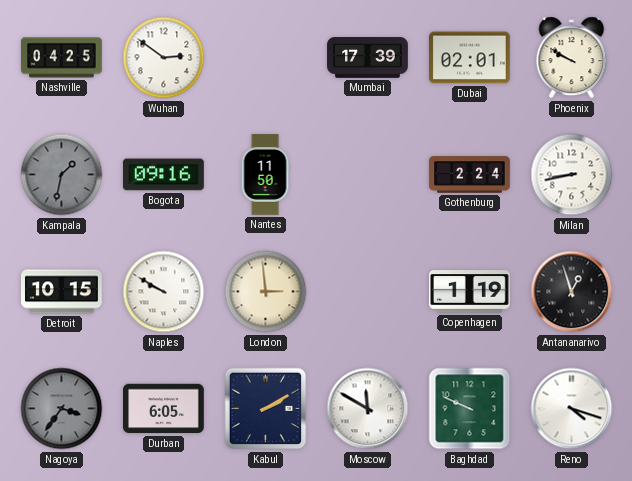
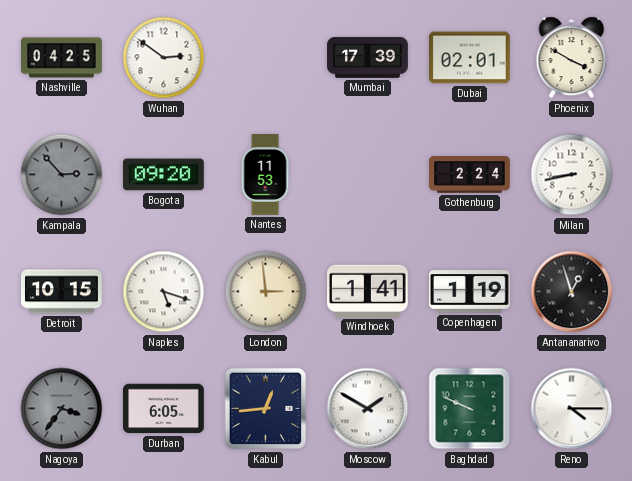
Phoenix: 9:50 -> 3:50 (572, 58)
Kampala: 1:32 -> 2:53 (62, 175)
Bogota: 09:16 -> 09:20 (164, 175)
Nantes: 11:50 -> 11:53 (265, 175)
Naples: 9:50 -> 5:18 (164, 292)
Windhoek: none -> 1:41 (368, 291)
Kabul: 2:10 -> 12:44 (266, 409)
Moscow: 11:50 -> 1:50 (368, 409)
Reno: 4:18 -> 4:15 (572, 409)
